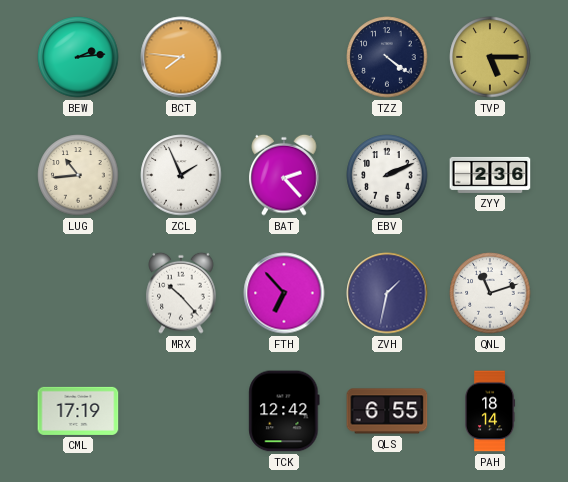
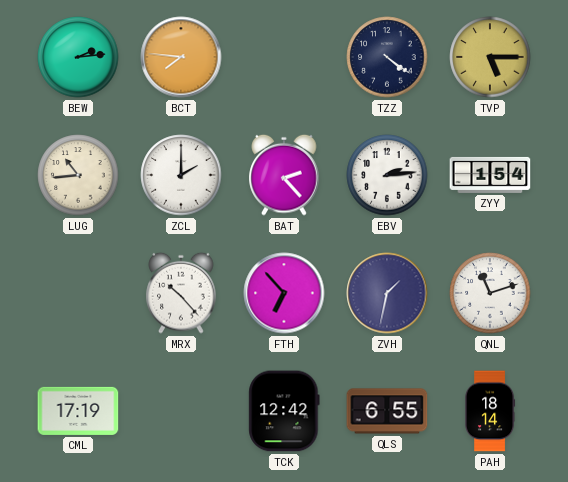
ZCL: 1:56 -> 2:00 (181, 175)
EBV: 2:11 -> 2:14 (387, 175)
ZYY: 2:36 -> 1:54 (490, 175)
